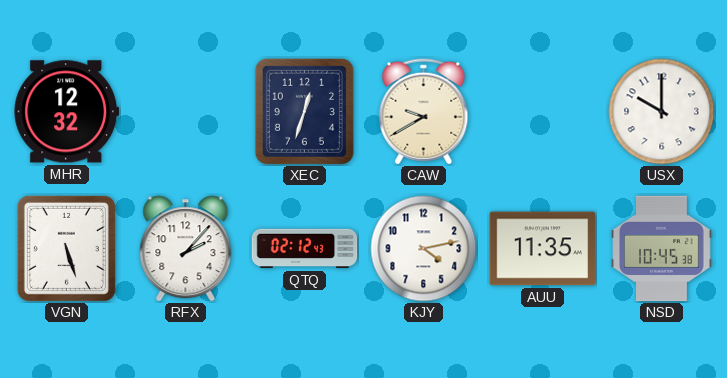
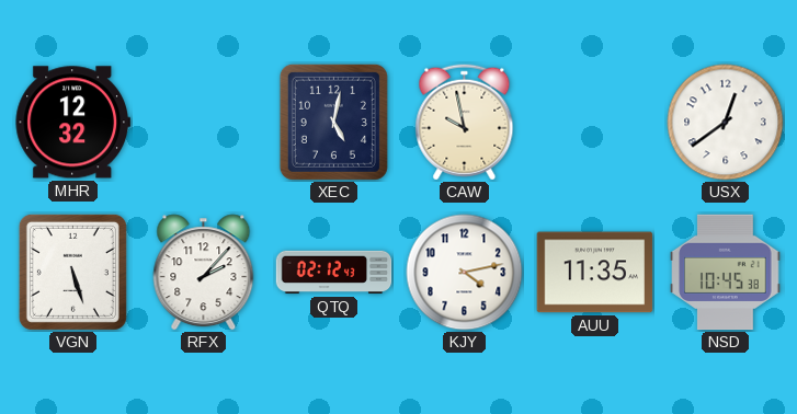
XEC: 12:33 -> 5:02 (333, 122)
CAW: 9:40 -> 9:58 (465, 123)
USX: 10:00 -> 12:39 (726, 123)
